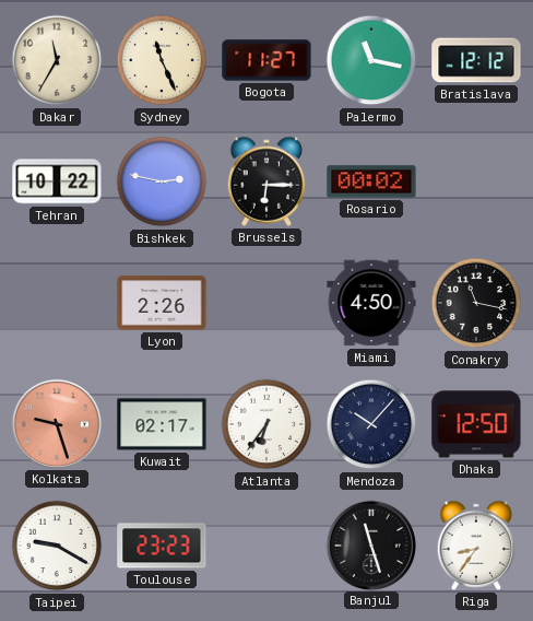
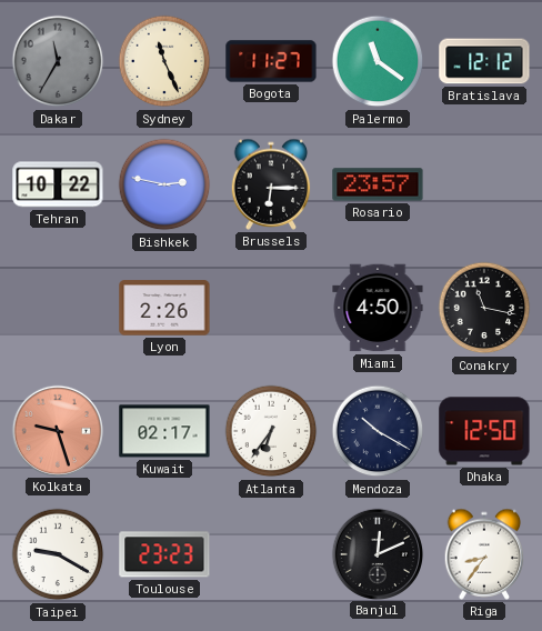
Dakar dial: cream -> grey (58, 61)
Palermo: 11:17 -> 11:21 (378, 61)
Rosario: 00:02 -> 23:57 (378, 184)
Mendoza: 10:07 -> 10:20 (378, 431)
Banjul: 11:27 -> 12:11 (377, 553)
